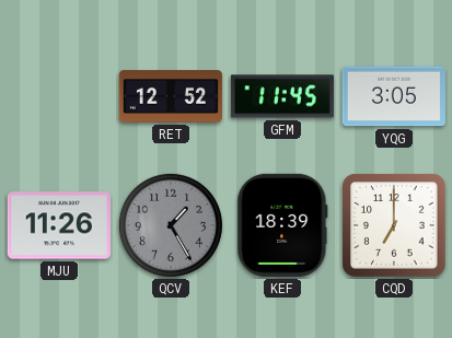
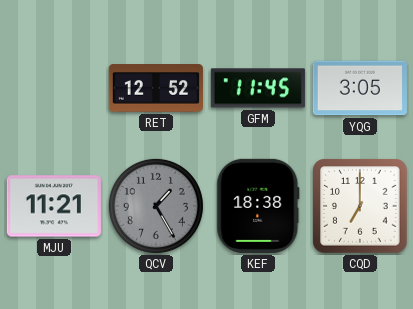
MJU: 11:26 -> 11:21 (54, 206)
KEF: 18:39 -> 18:38 (258, 206)
